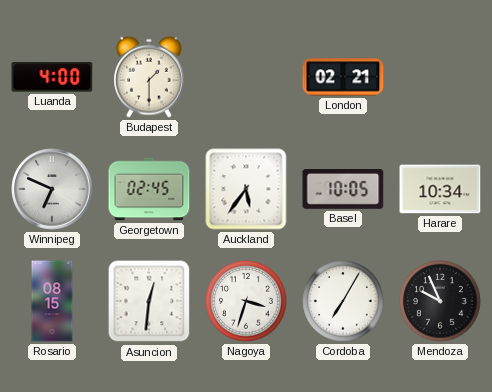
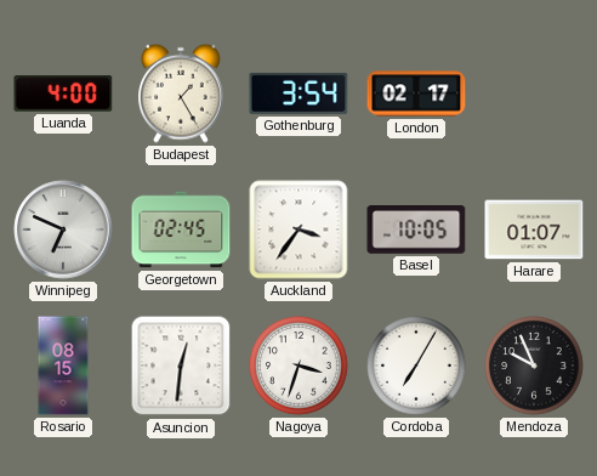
Budapest: 1:30 -> 1:25 (182, 93)
Gothenburg: none -> 3:54 (298, 93)
London: 02:21 -> 02:17 (416, 93)
Auckland: 5:36 -> 3:36 (298, 229)
Harare: 10:34 -> 01:07 (534, 229)
